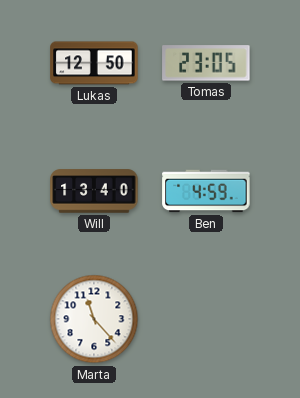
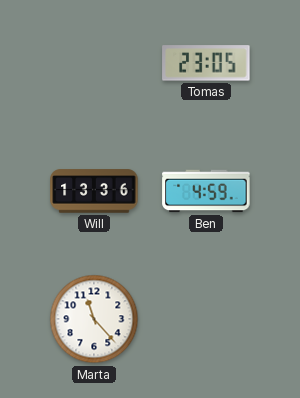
Lukas: 12:50 -> none (94, 63)
Will: 13:40 -> 13:36 (94, 191)
